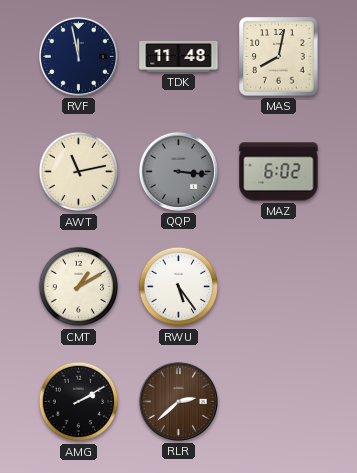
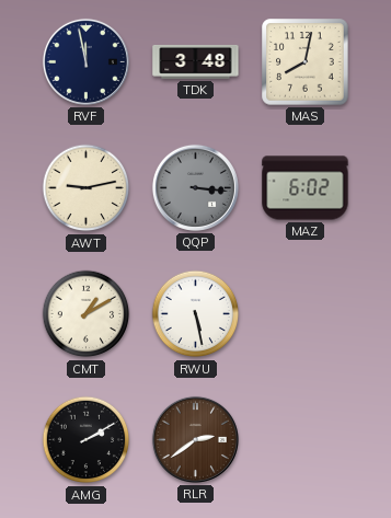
TDK: 11:48 -> 3:48 (196, 61)
AWT: 11:13 -> 9:13 (87, 188)
RWU: 5:24 -> 5:28 (196, 314)
RLR: 2:38 -> 2:39 (195, 439)
